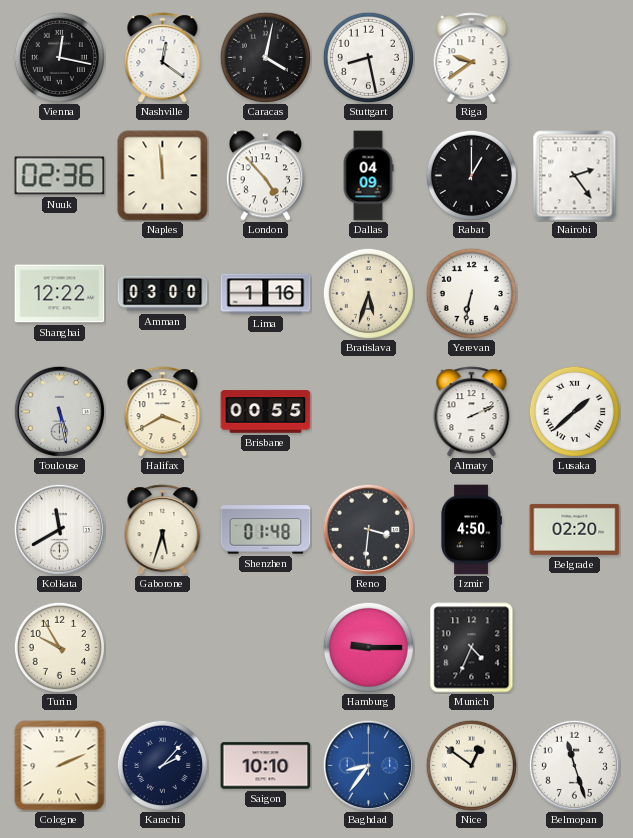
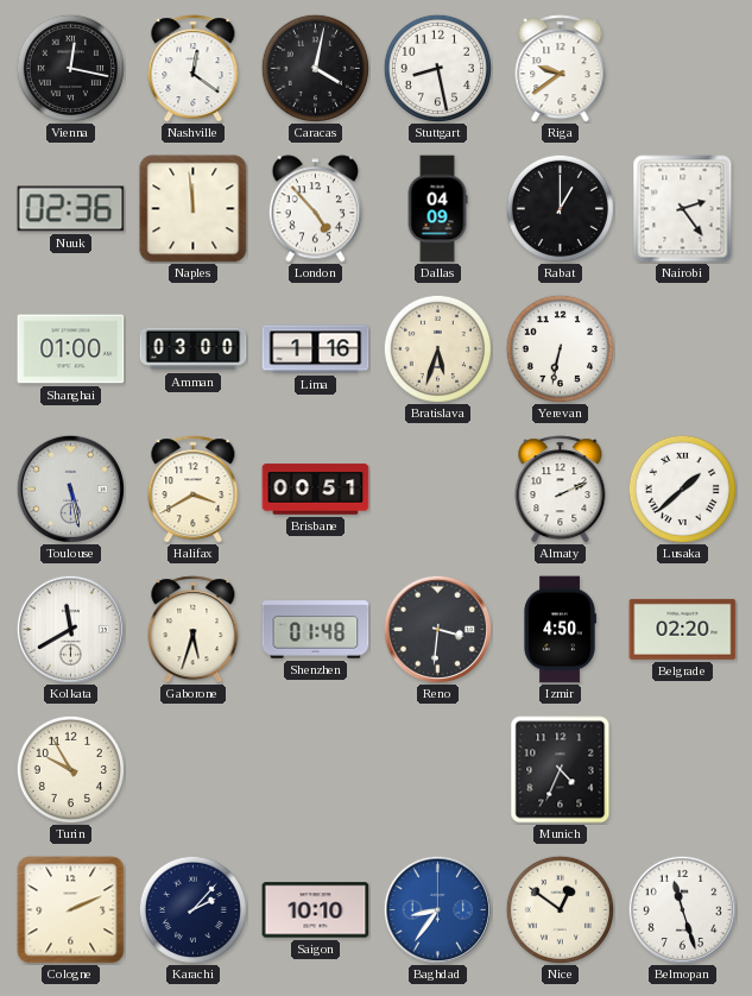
Shanghai: 12:22 -> 01:00 (71, 349)
Brisbane: 00:55 -> 00:51 (316, 490)
Hamburg: 9:15 -> none (368, 647)
